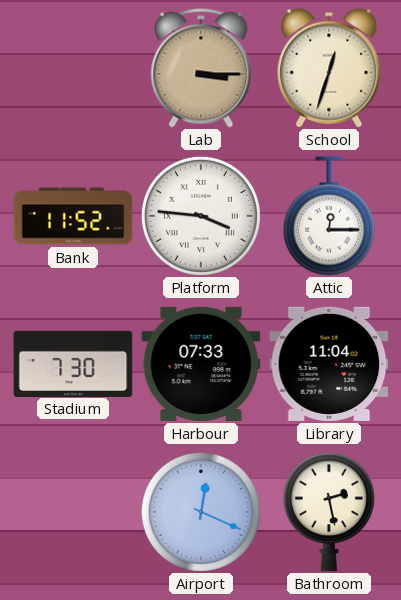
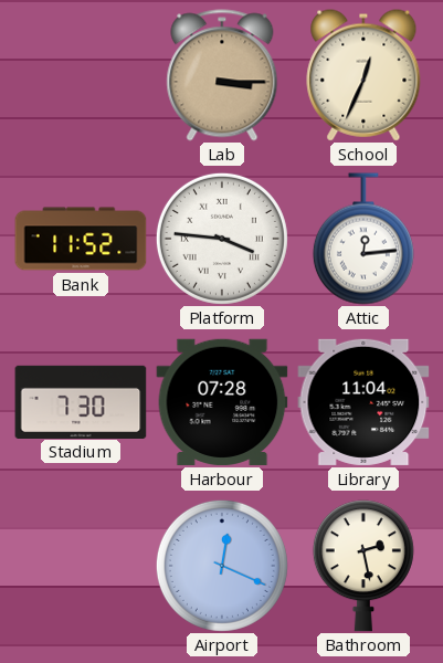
School: 12:33 -> 12:34 (363, 75)
Attic: 12:15 -> 12:14 (363, 239)
Harbour: 07:33 -> 07:28 (222, 402)
